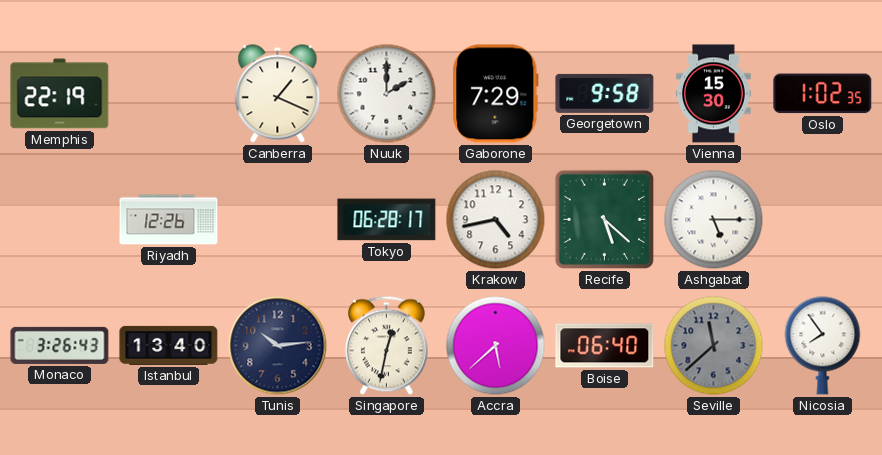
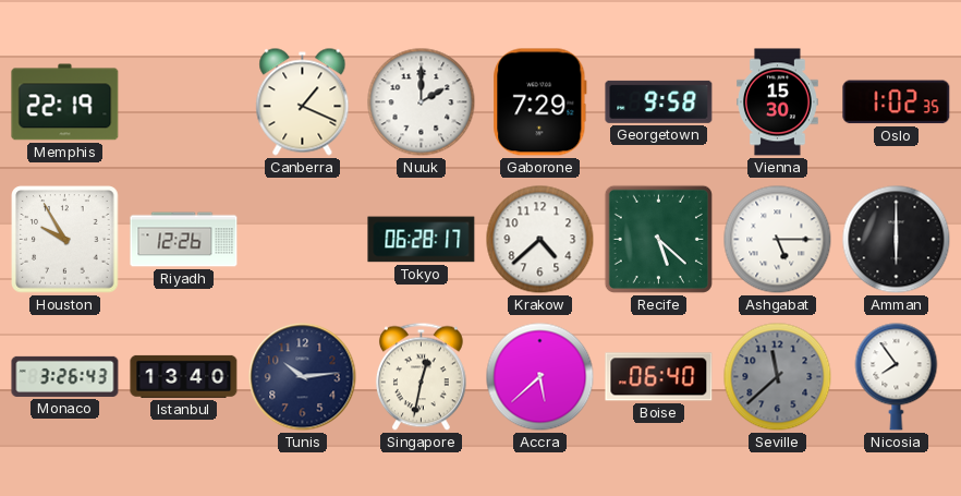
Houston: none -> 9:55 (65, 240)
Krakow: 4:43 -> 4:38 (540, 240)
Amman: none -> 6:00 (897, 240)
